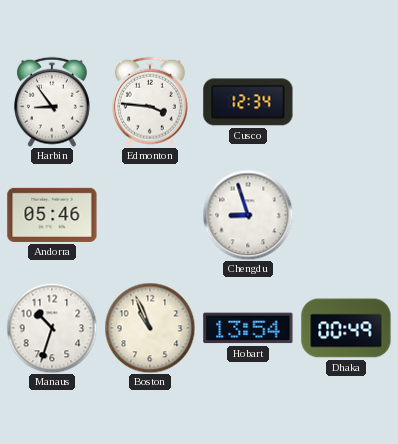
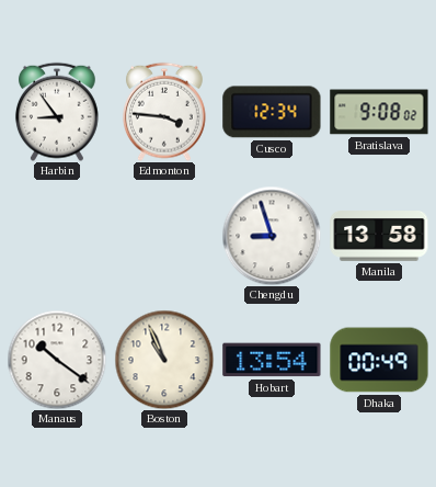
Bratislava: none -> 9:08 (379, 112)
Andorra: 05:46 -> none (52, 215)
Manila: none -> 13:58 (379, 237)
Manaus: 10:33 -> 10:21 (57, 360)
